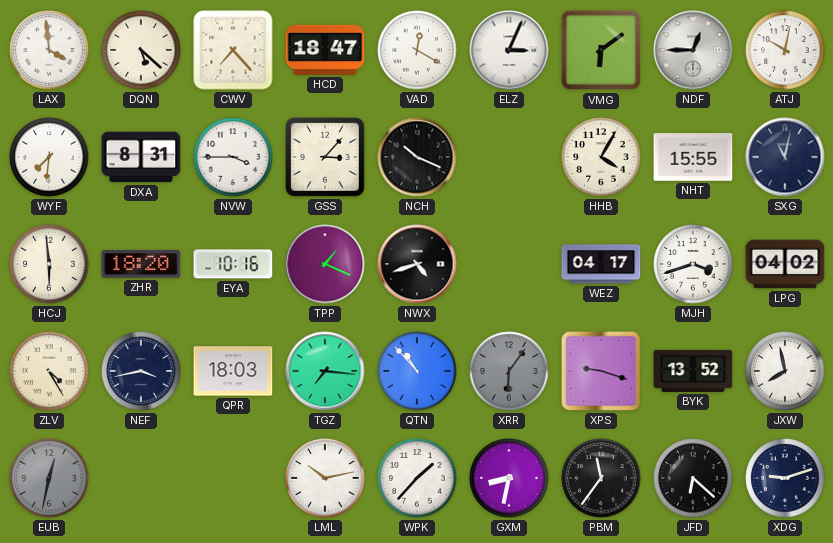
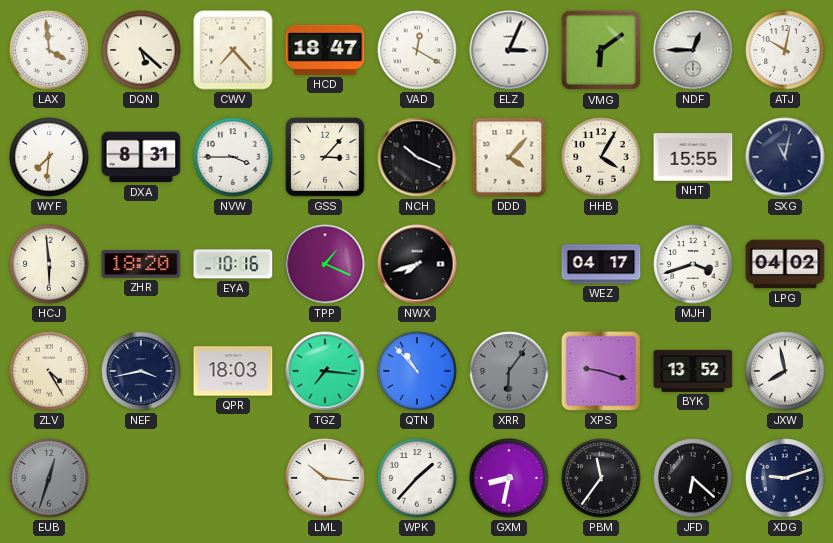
DDD: none -> 4:07 (509, 157)
NWX: 4:42 -> 7:42 (417, 264)
EUB: 12:32 -> 12:33 (49, 478)
LML: 10:13 -> 10:16 (325, 478)
